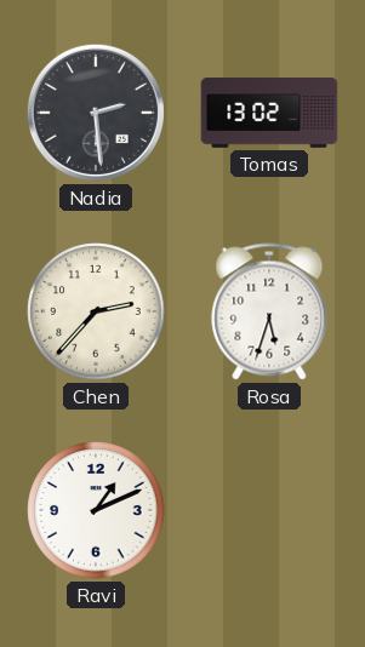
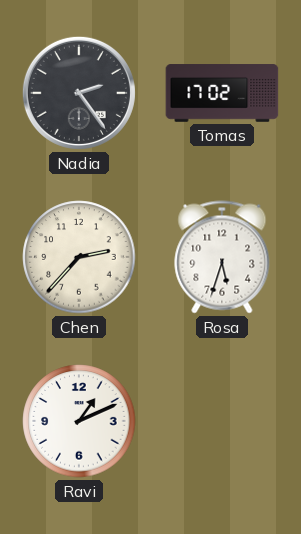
Nadia: 2:29 -> 2:24 (79, 93)
Tomas: 13:02 -> 17:02 (222, 93)
